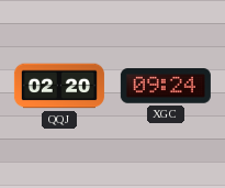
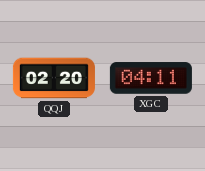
XGC: 09:24 -> 04:11 (151, 78)
